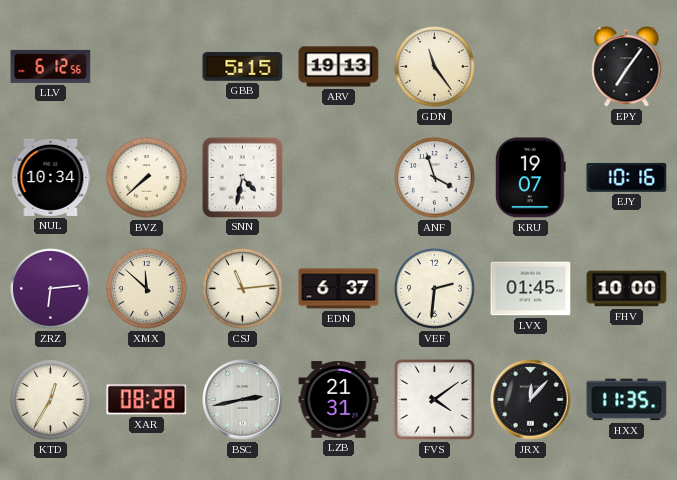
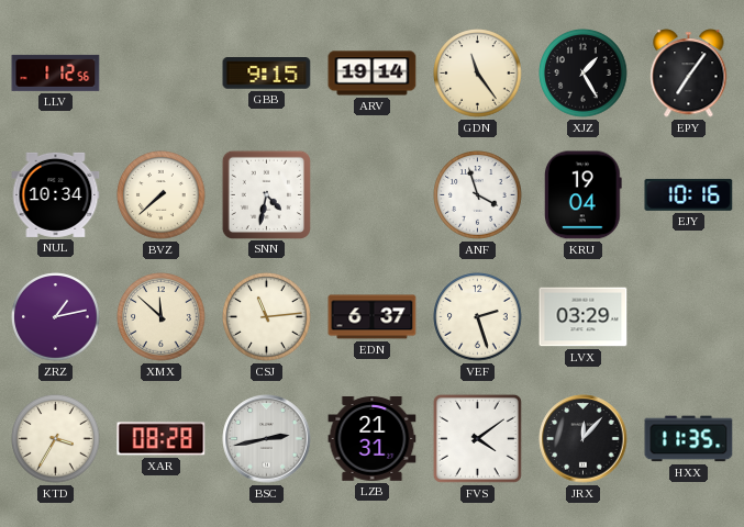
LLV: 6:12 -> 1:12 (56, 72)
GBB: 5:15 -> 9:15 (267, 74)
ARV: 19:13 -> 19:14 (373, 74)
XJZ: none -> 1:25 (584, 74)
KRU: 19:07 -> 19:04 (582, 195)
ZRZ: 6:14 -> 1:13 (56, 317)
VEF: 2:31 -> 2:27 (478, 317)
LVX: 01:45 -> 03:29 (584, 317)
FHV: 10:00 -> none (627, 289)
KTD: 12:35 -> 3:35 (56, 439)
